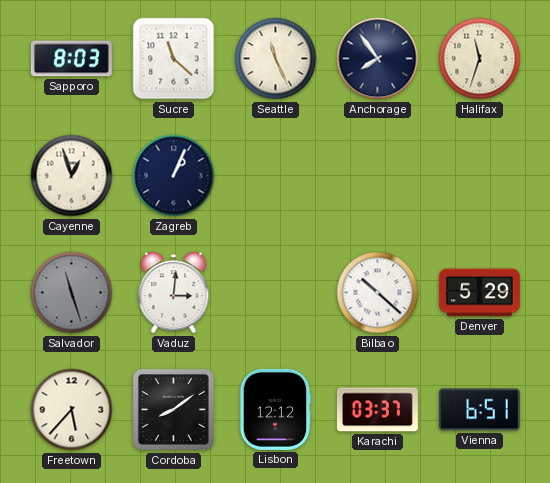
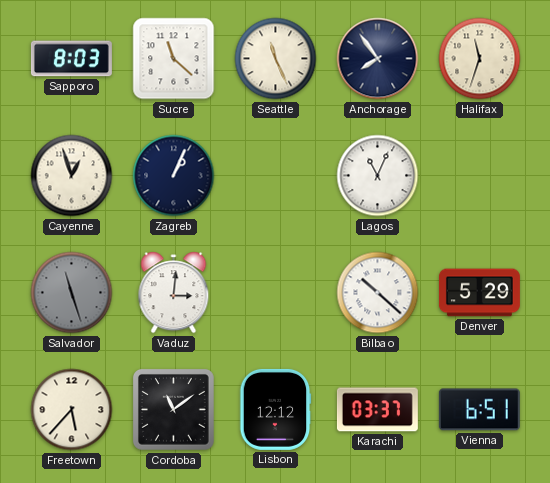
Lagos: none -> 11:04 (378, 176)
Cordoba: 8:09 -> 11:09 (173, 409)
